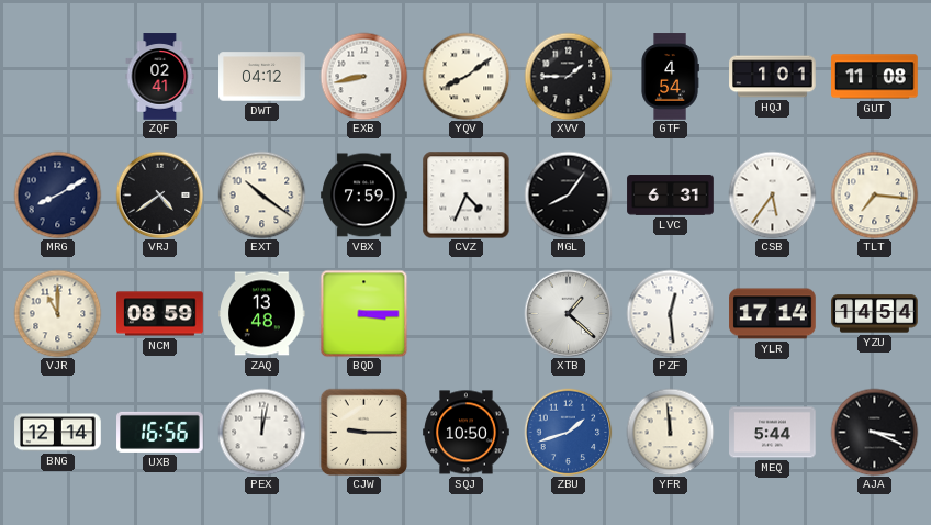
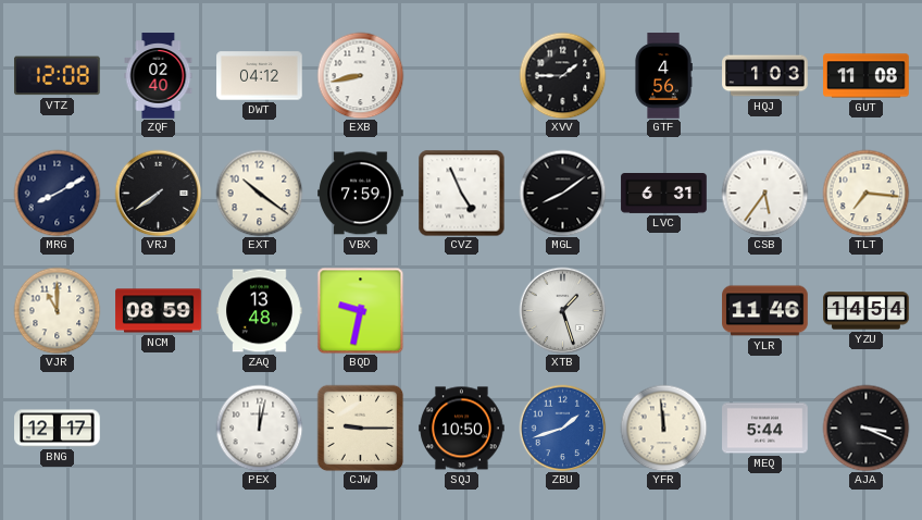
VTZ: none -> 12:08 (58, 76)
ZQF: 02:41 -> 02:40 (159, 76)
YQV: 8:09 -> none (466, 76)
GTF: 4:54 -> 4:56 (663, 76)
HQJ: 1:01 -> 1:03 (765, 76)
VRJ: 4:39 -> 7:39 (158, 193)
CVZ: 4:34 -> 4:56 (461, 193)
MGL: 8:06 -> 8:09 (562, 193)
BQD: 3:15 -> 9:32 (360, 310)
XTB: 1:22 -> 1:27 (562, 310)
PZF: 12:29 -> none (670, 313)
YLR: 17:14 -> 11:46 (765, 311)
BNG: 12:14 -> 12:17 (58, 429)
UXB: 16:56 -> none (160, 432)
